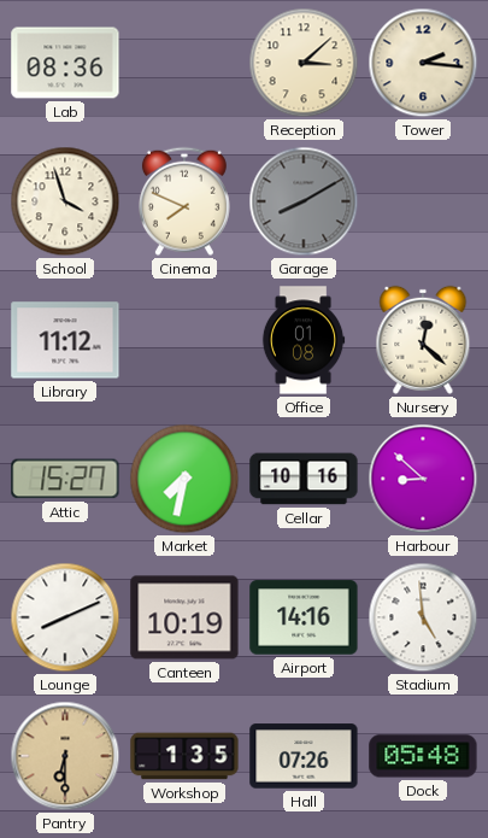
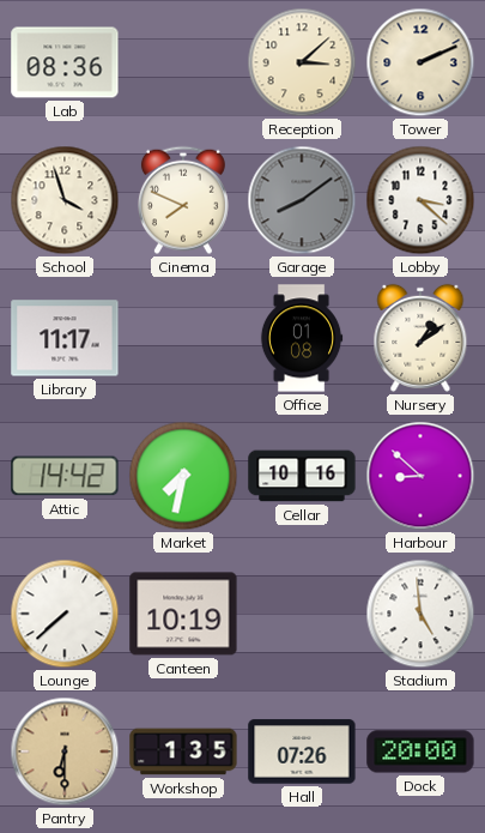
Tower: 2:16 -> 2:11 (420, 62)
Garage: 8:10 -> 8:09 (302, 200)
Lobby: none -> 3:22 (420, 200)
Library: 11:12 -> 11:17 (65, 338)
Nursery: 12:22 -> 1:09 (420, 338)
Attic: 15:27 -> 14:42 (65, 476)
Lounge: 8:11 -> 7:38 (65, 614)
Airport: 14:16 -> none (304, 617)
Dock: 05:48 -> 20:00 (420, 751)
